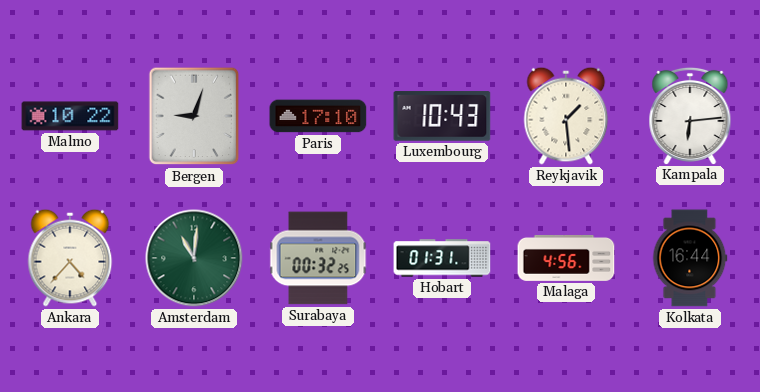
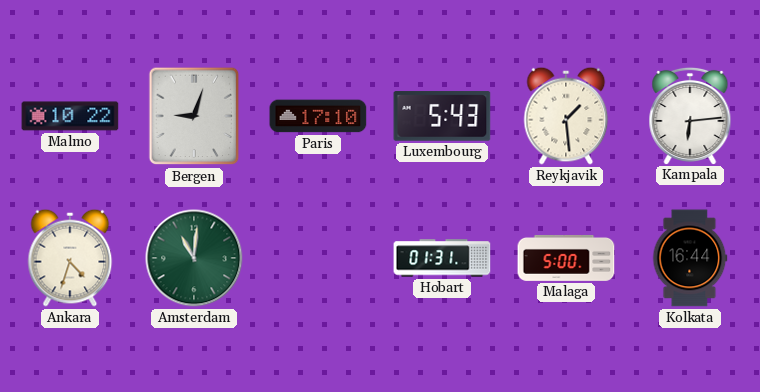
Luxembourg: 10:43 -> 5:43 (442, 116)
Ankara: 4:37 -> 4:33 (70, 258)
Surabaya: 00:32 -> none (318, 258)
Malaga: 4:56 -> 5:00 (566, 258)
